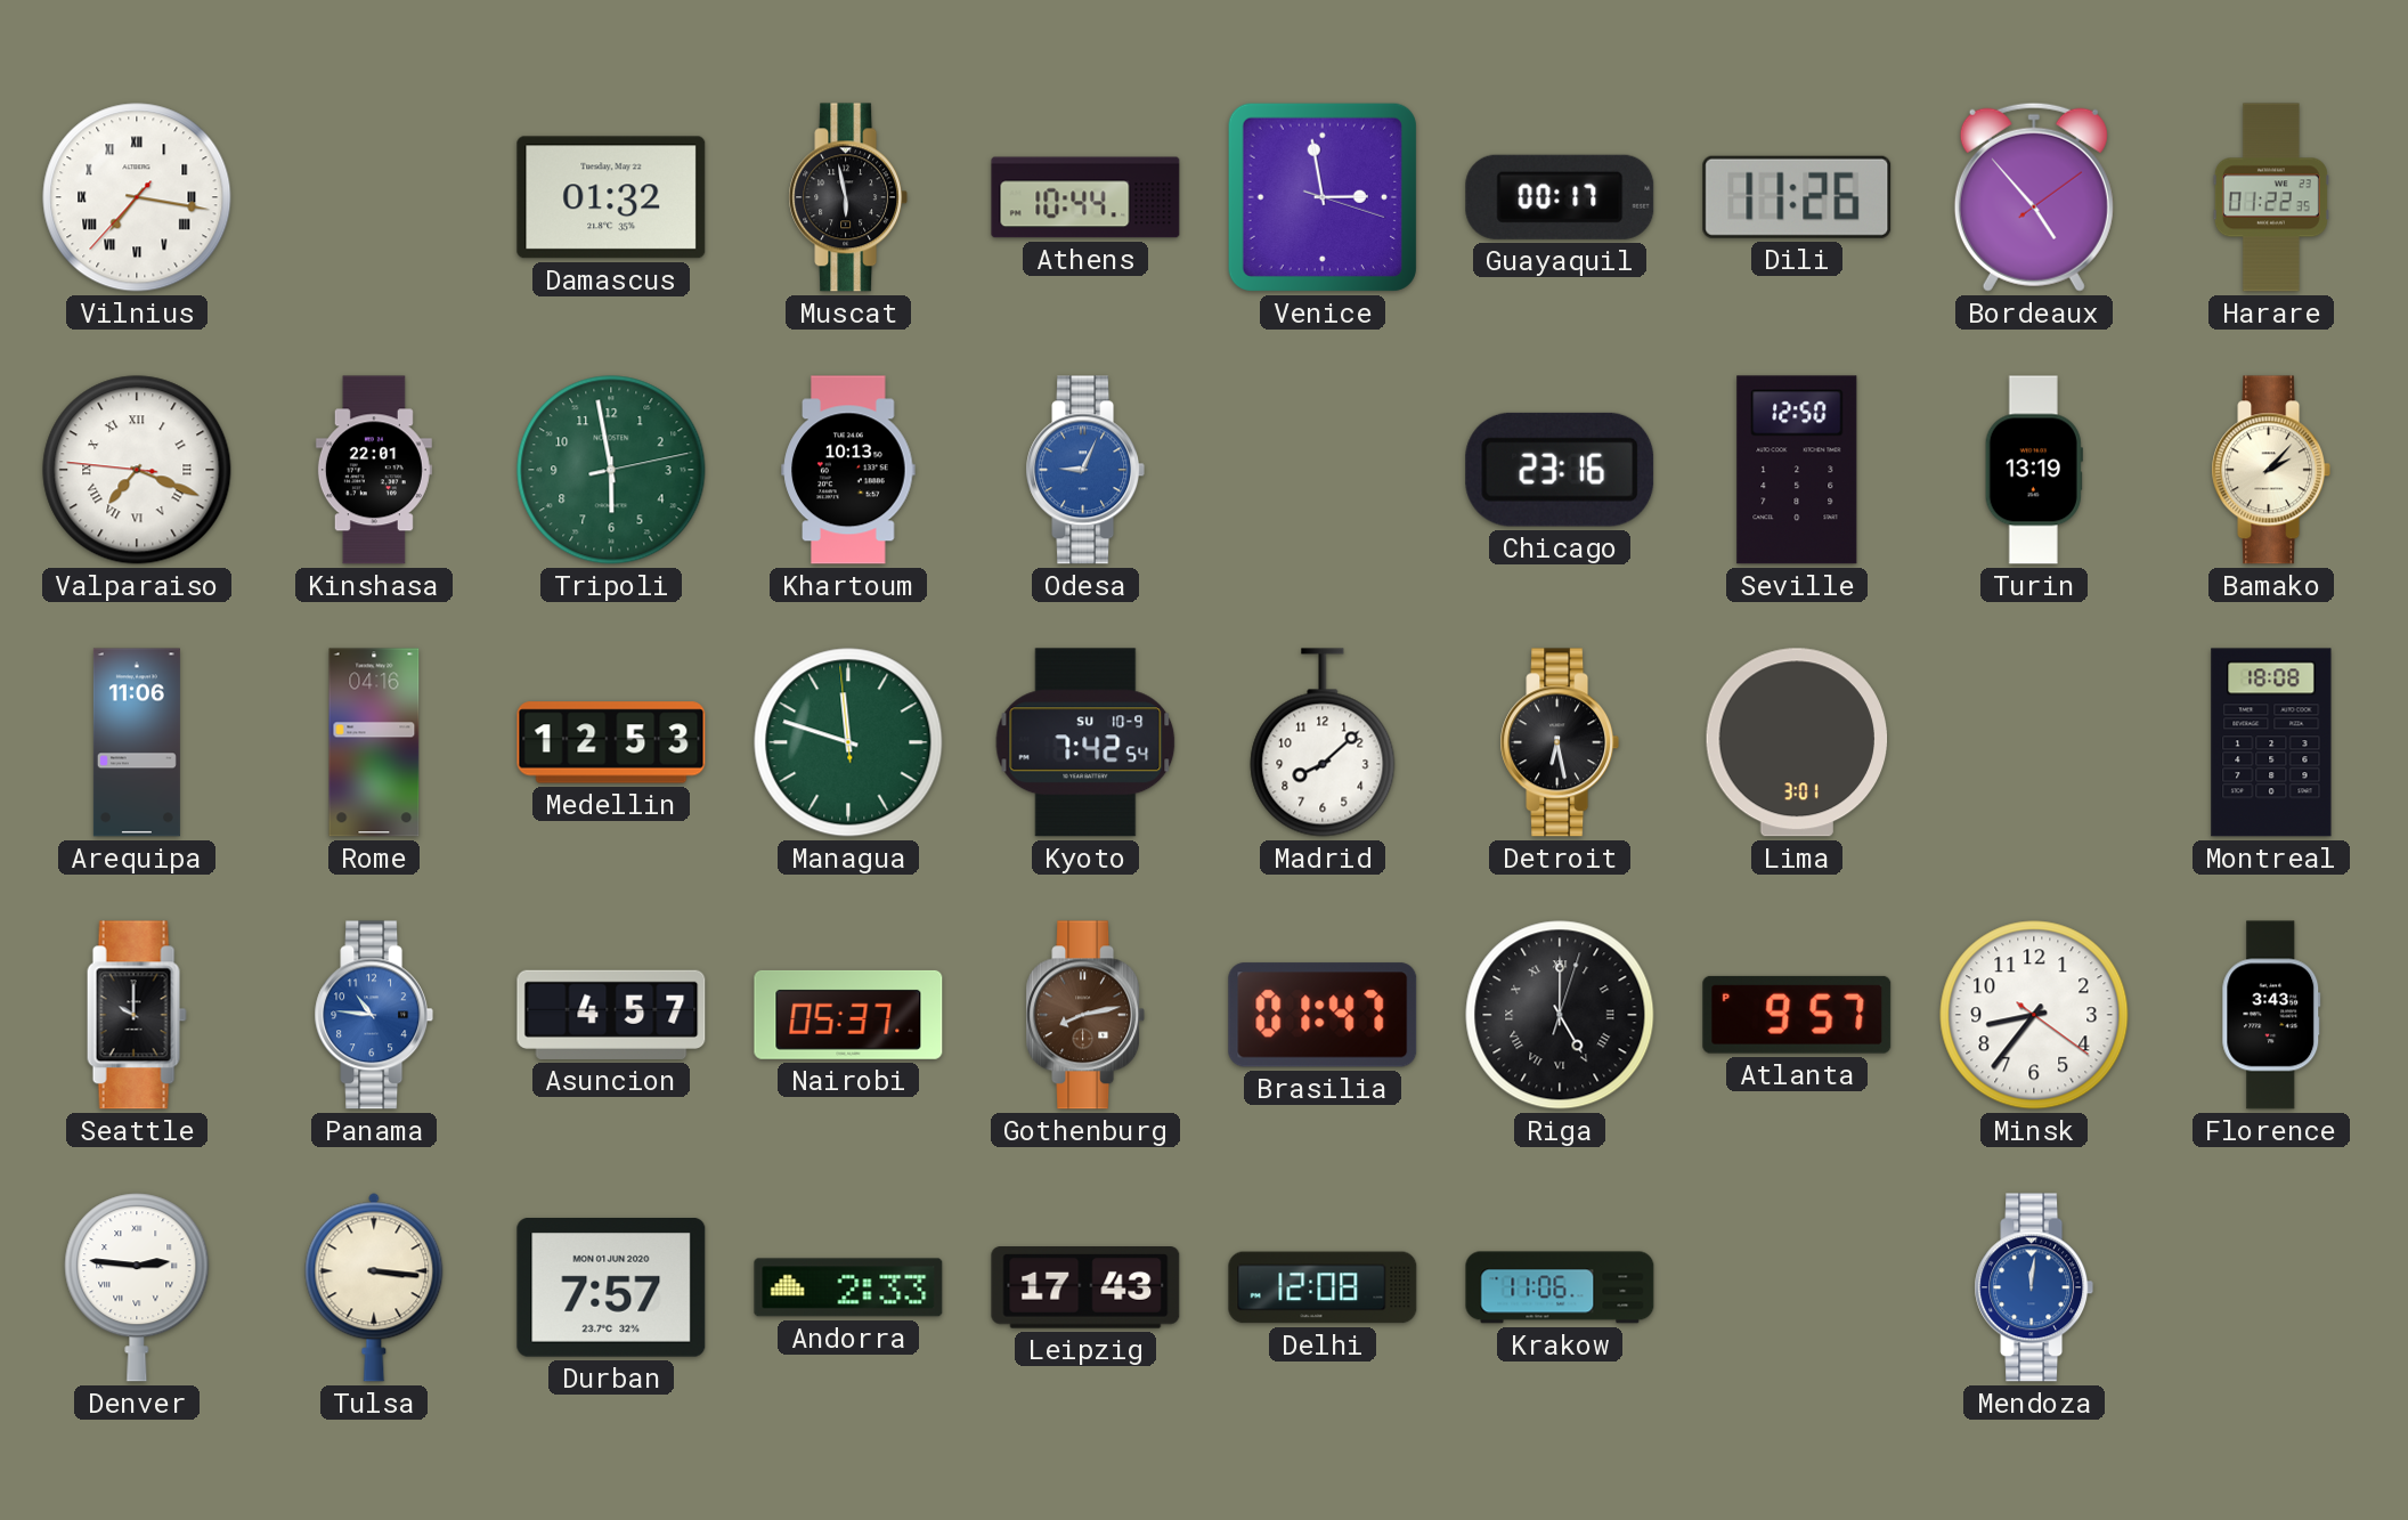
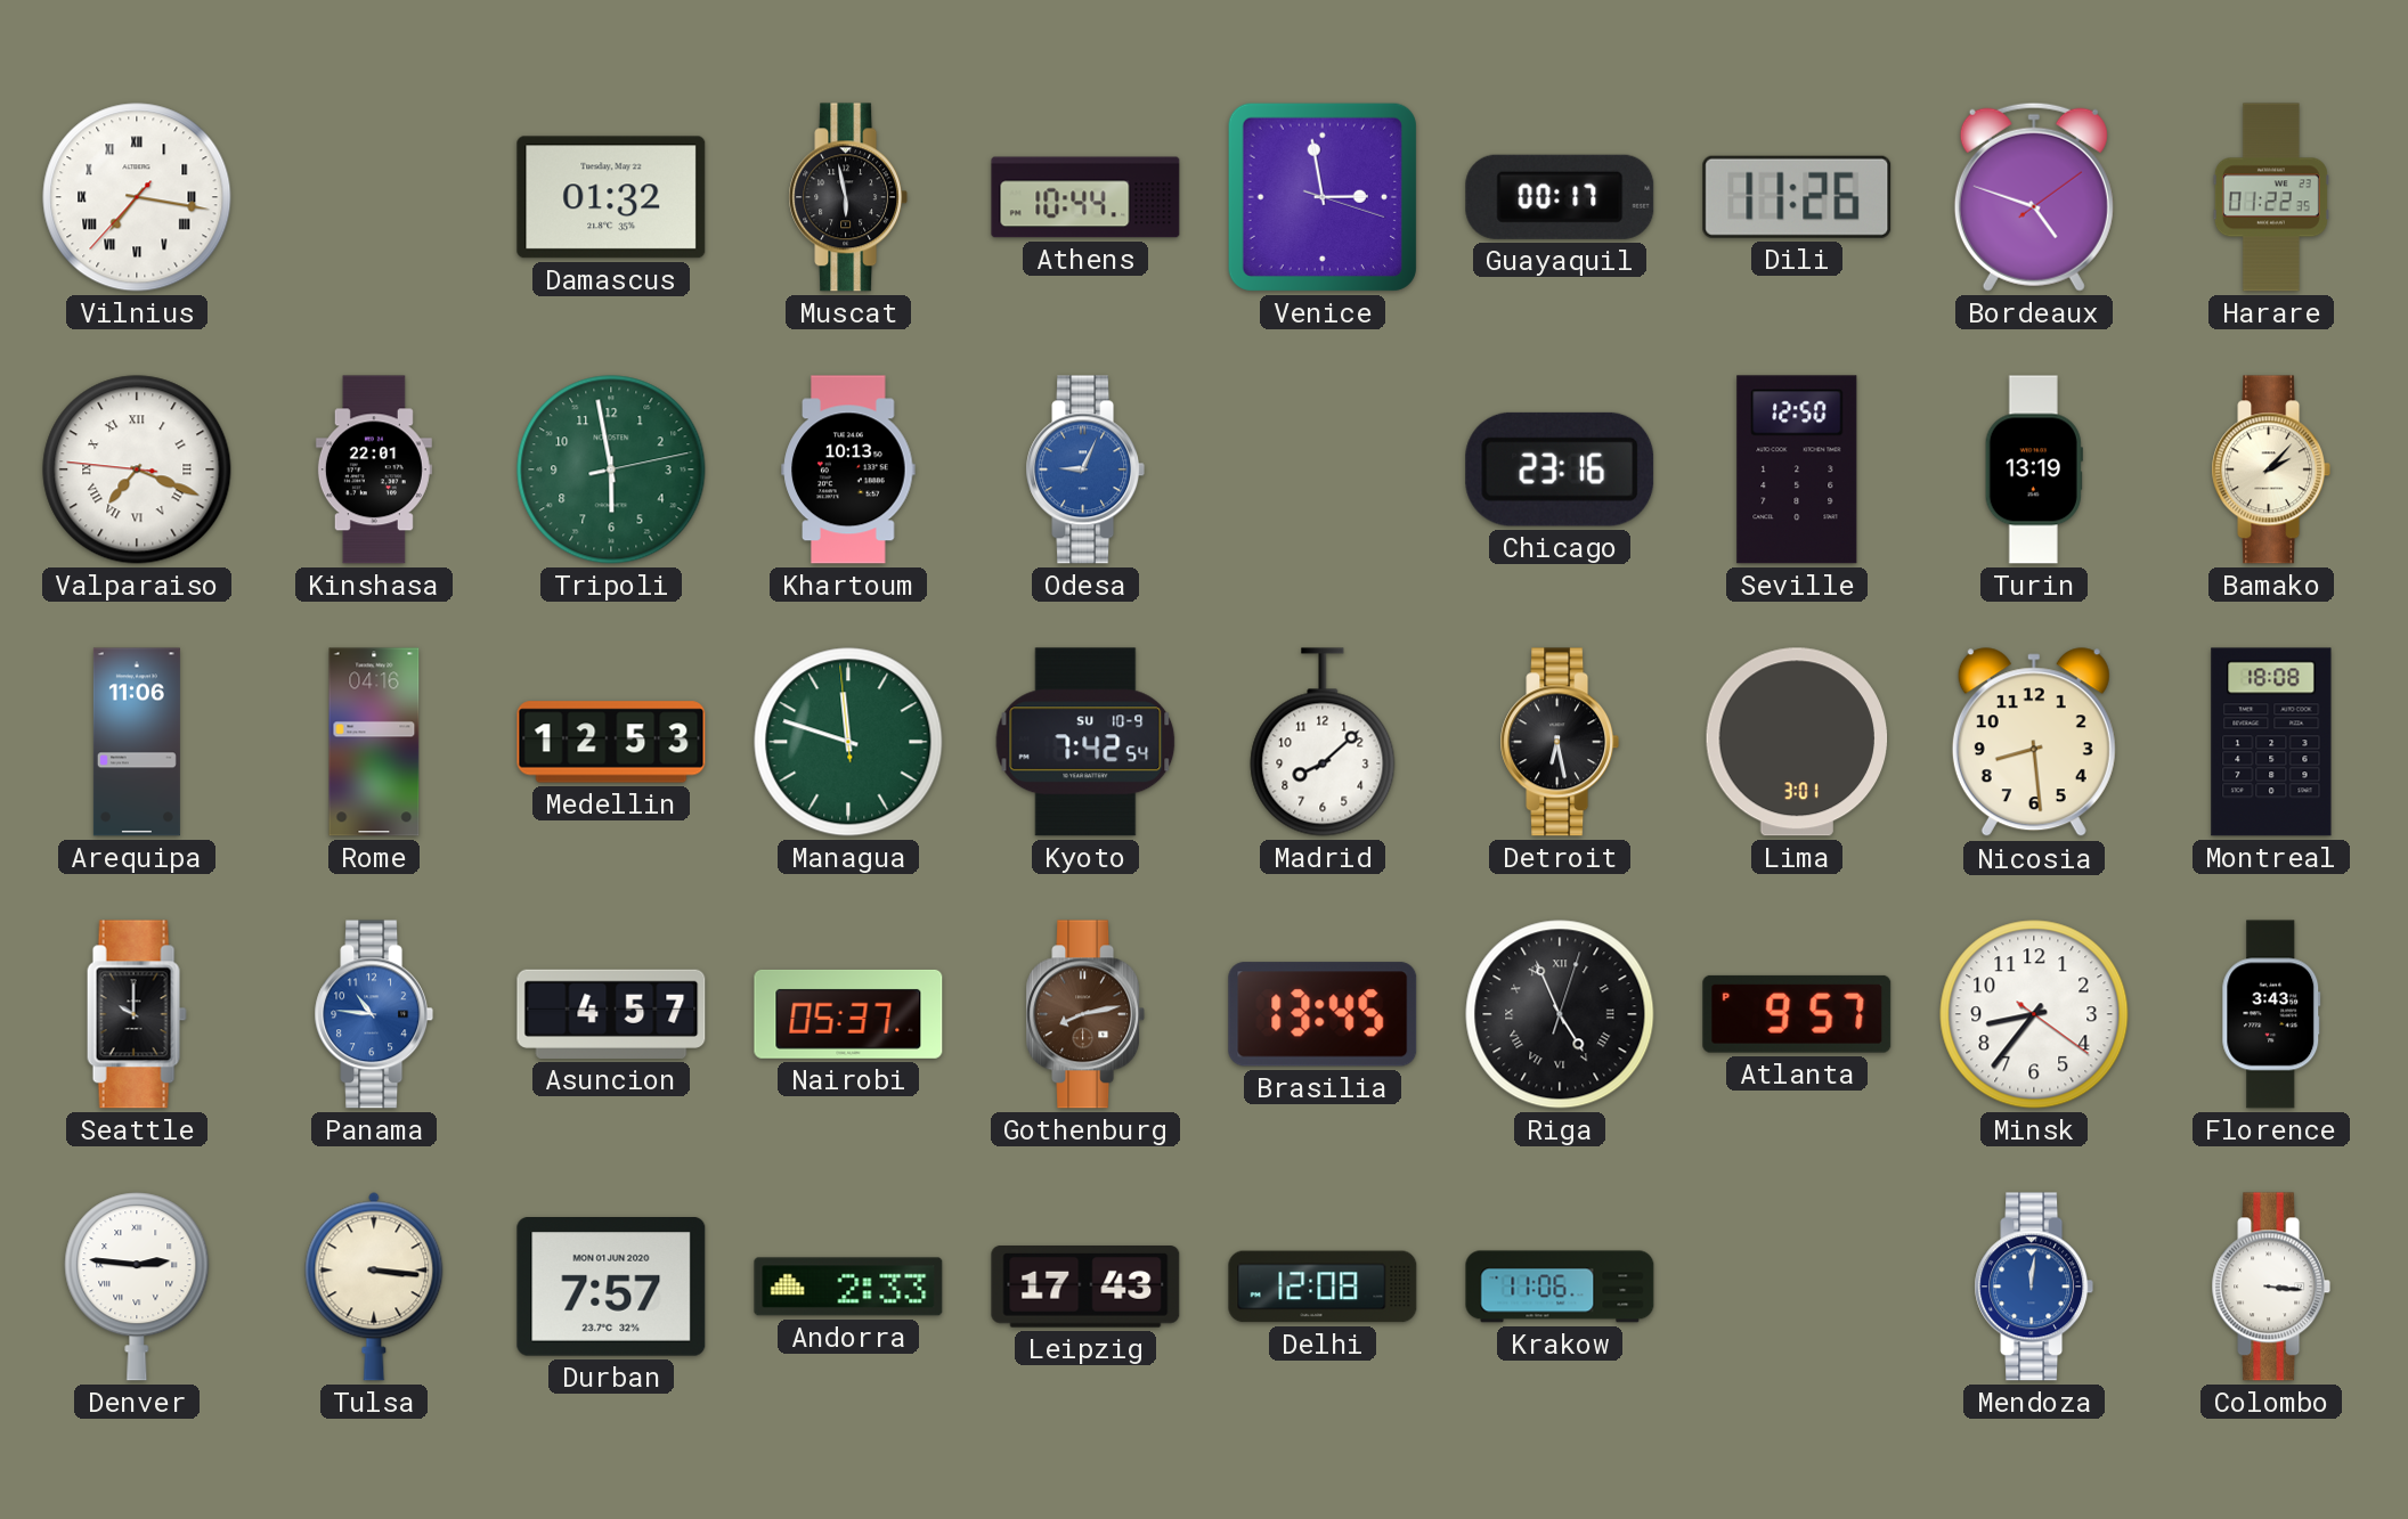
Bordeaux: 4:53 -> 4:48 (2034, 197)
Nicosia: none -> 8:29 (2034, 743)
Brasilia: 01:47 -> 13:45 (1323, 1014)
Riga: 5:00 -> 4:56 (1560, 1014)
Colombo: none -> 3:16 (2271, 1287)
